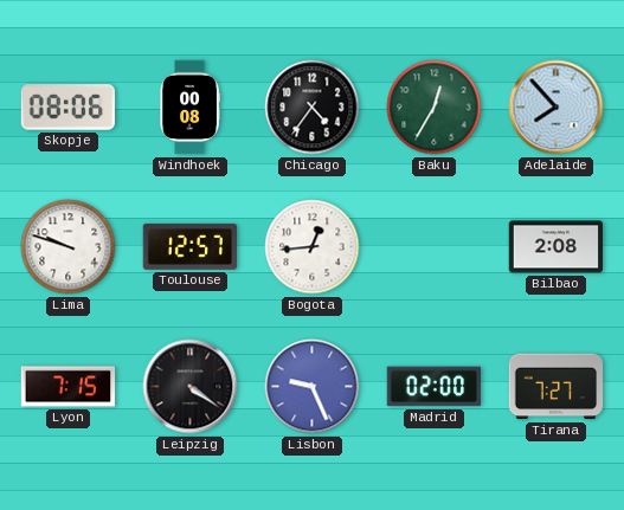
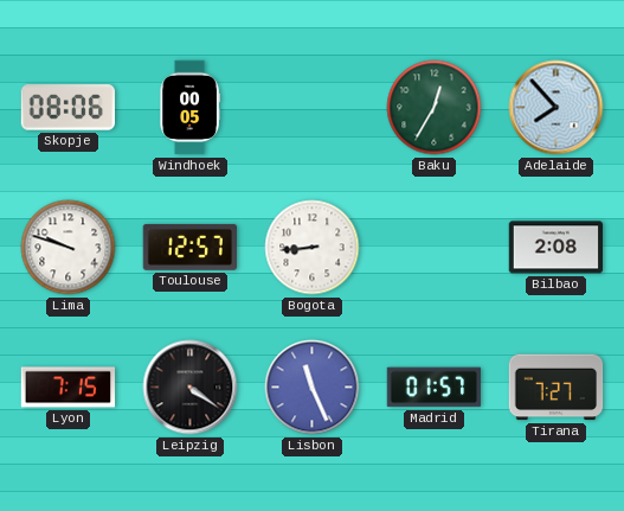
Windhoek: 00:08 -> 00:05 (189, 108)
Chicago: 4:36 -> none (313, 108)
Bogota: 12:44 -> 8:44 (313, 248)
Lisbon: 9:26 -> 11:26 (313, 388)
Madrid: 02:00 -> 01:57 (435, 388)
